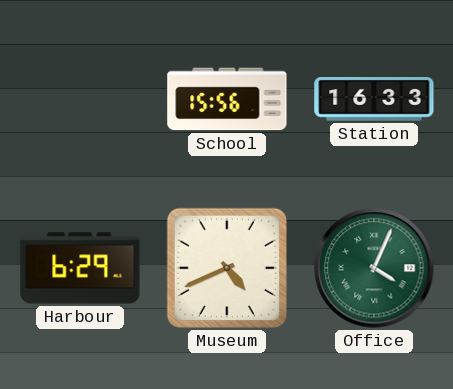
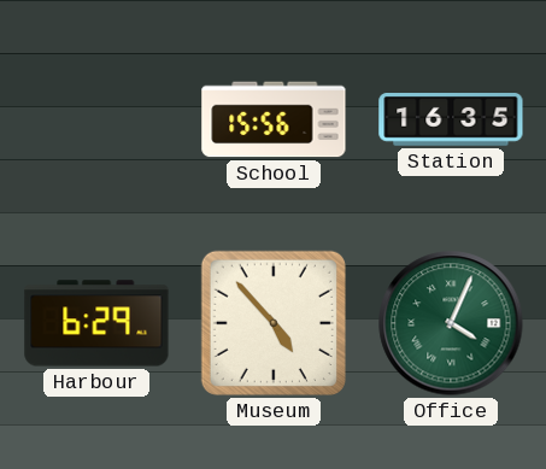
Station: 16:33 -> 16:35 (451, 121)
Museum: 4:41 -> 4:53 (274, 323)
